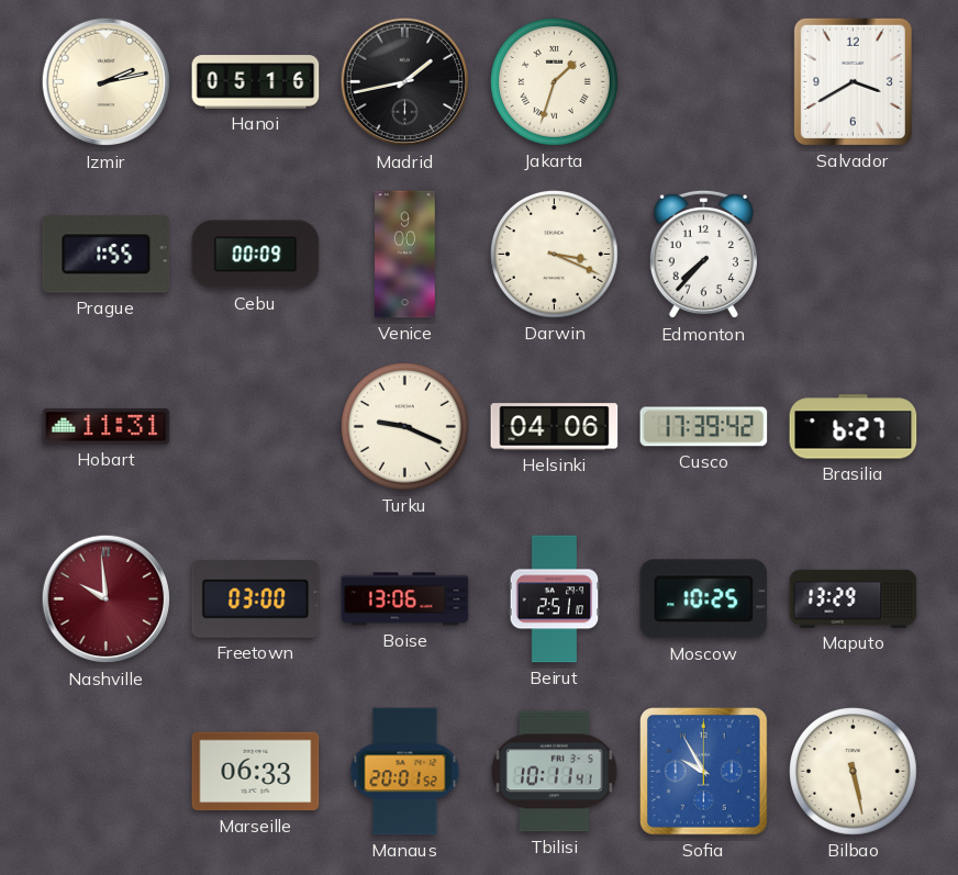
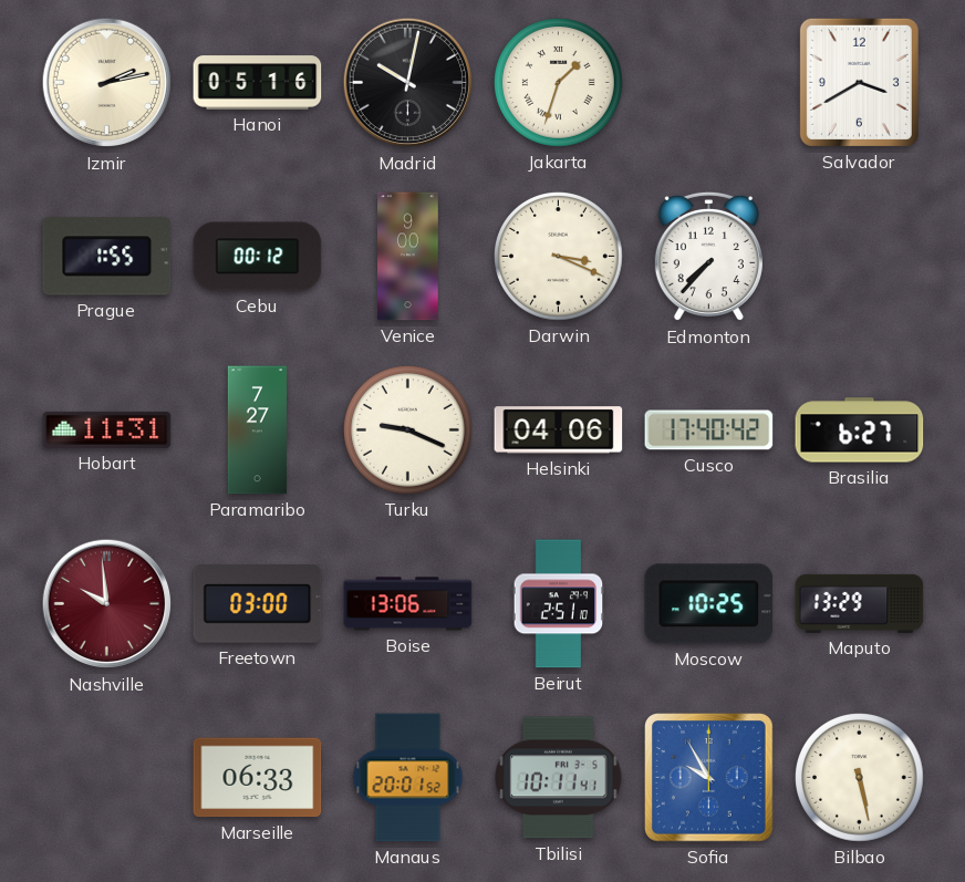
Madrid: 1:43 -> 10:02 (408, 83)
Cebu: 00:09 -> 00:12 (258, 257)
Paramaribo: none -> 7:27 (257, 430)
Cusco: 17:39 -> 17:40 (709, 430)
